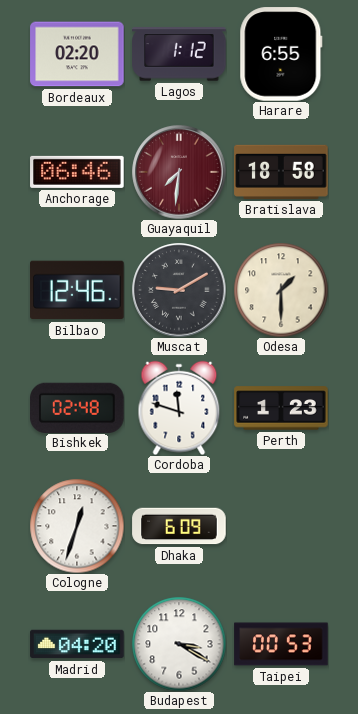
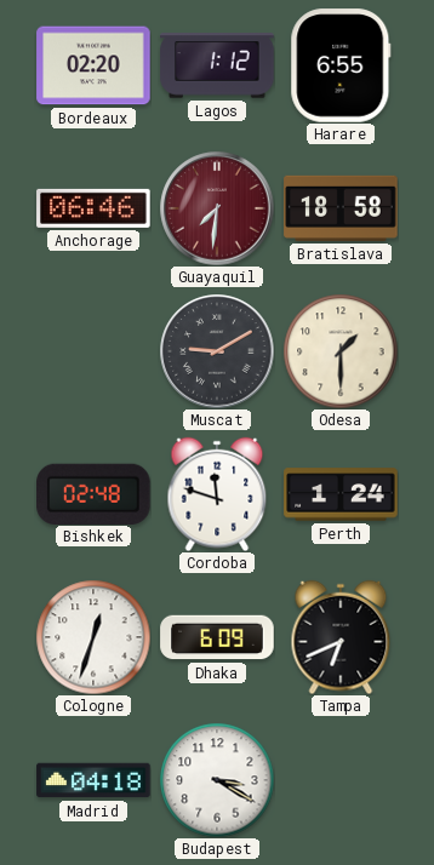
Bilbao: 12:46 -> none (77, 290)
Perth: 1:23 -> 1:24 (341, 494)
Tampa: none -> 6:41 (341, 637)
Madrid: 04:20 -> 04:18 (93, 780)
Taipei: 00:53 -> none (281, 644)
